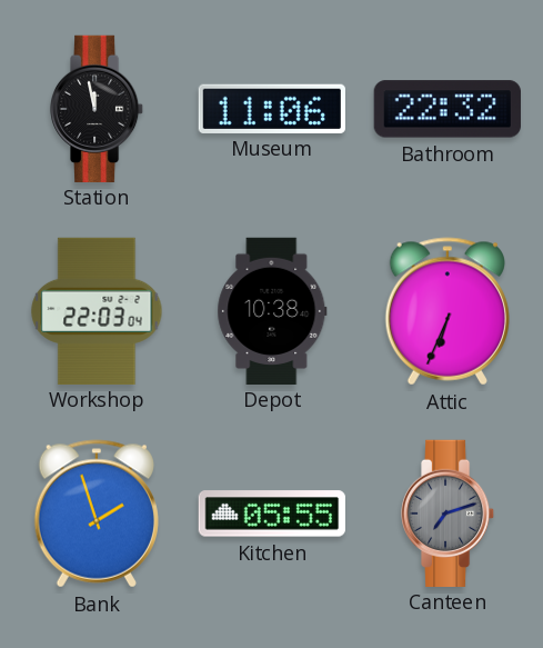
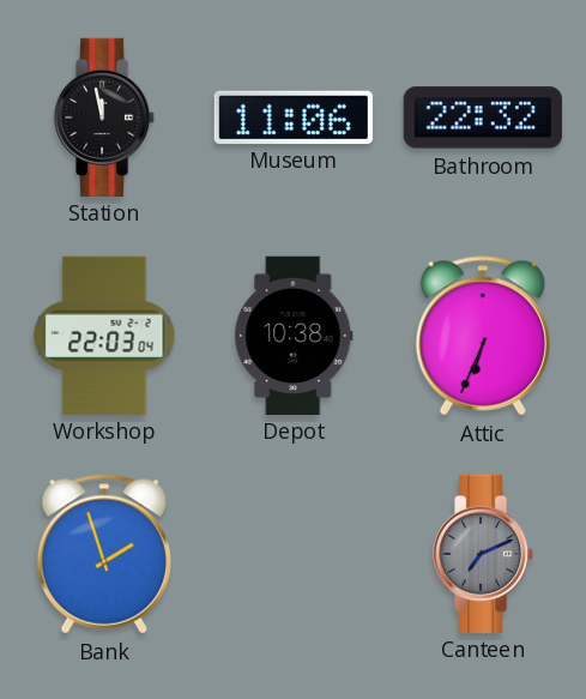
Kitchen: 05:55 -> none (272, 514)
Canteen: 7:12 -> 7:11 (483, 553)
